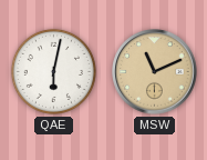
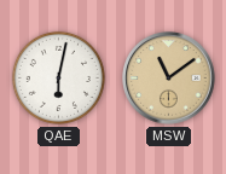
MSW: 11:11 -> 11:09 (169, 79)
